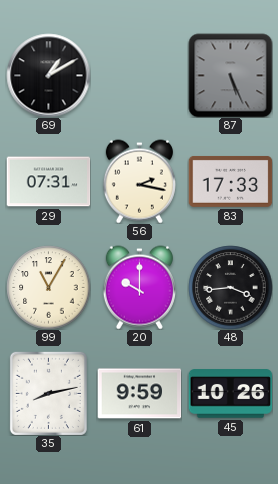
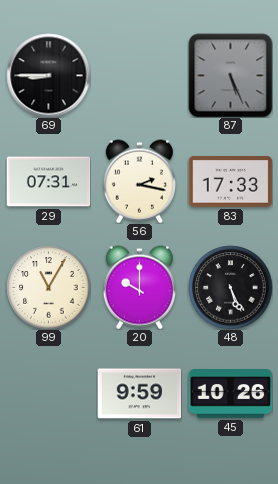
69: 1:10 -> 8:45 (48, 75)
48: 3:44 -> 5:26 (230, 287)
35: 8:13 -> none (48, 393)
